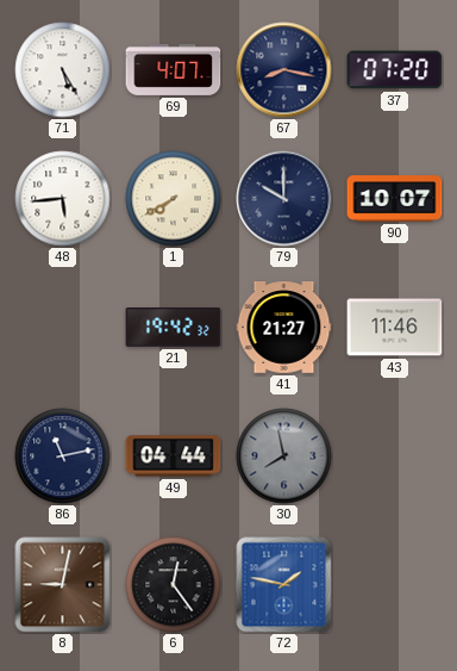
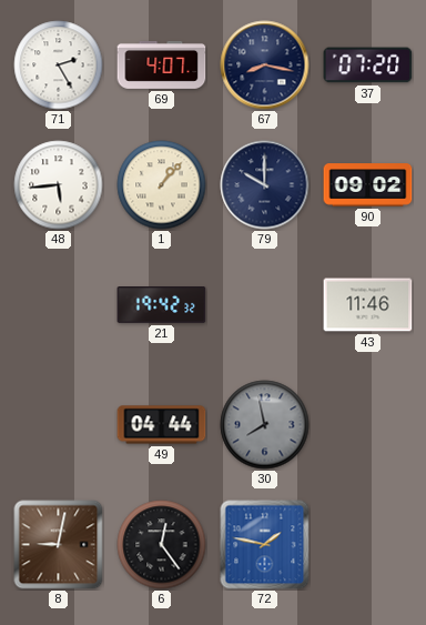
71: 5:25 -> 2:25 (59, 65)
1: 7:40 -> 1:07 (162, 185)
90: 10:07 -> 09:02 (368, 185)
41: 21:27 -> none (284, 328)
86: 11:13 -> none (63, 456)
